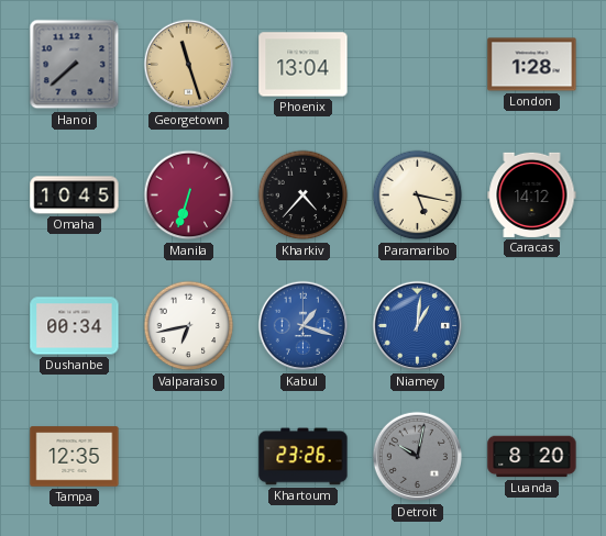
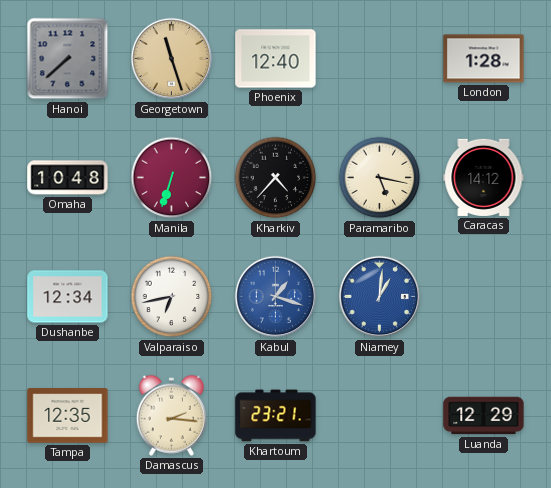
Phoenix: 13:04 -> 12:40 (276, 59)
Omaha: 10:45 -> 10:48 (68, 178)
Dushanbe: 00:34 -> 12:34 (68, 297)
Damascus: none -> 2:16 (171, 415)
Khartoum: 23:26 -> 23:21 (276, 416)
Detroit: 10:02 -> none (418, 457)
Luanda: 8:20 -> 12:29 (484, 416)
